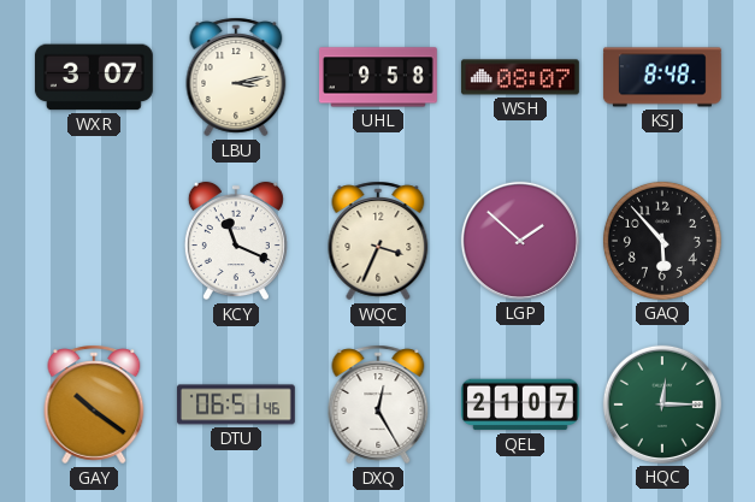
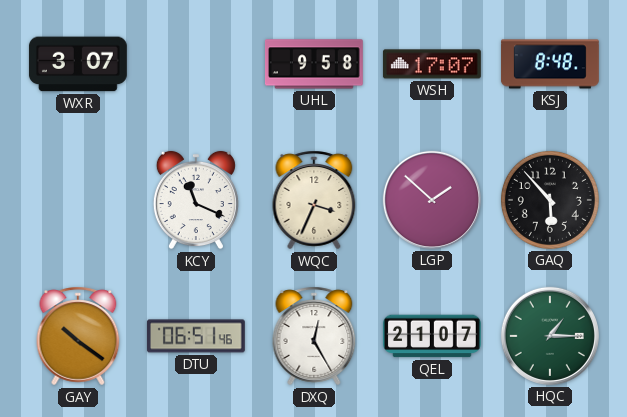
LBU: 3:13 -> none (236, 77)
WSH: 08:07 -> 17:07 (432, 64)
HQC: 12:15 -> 1:15 (550, 336)
